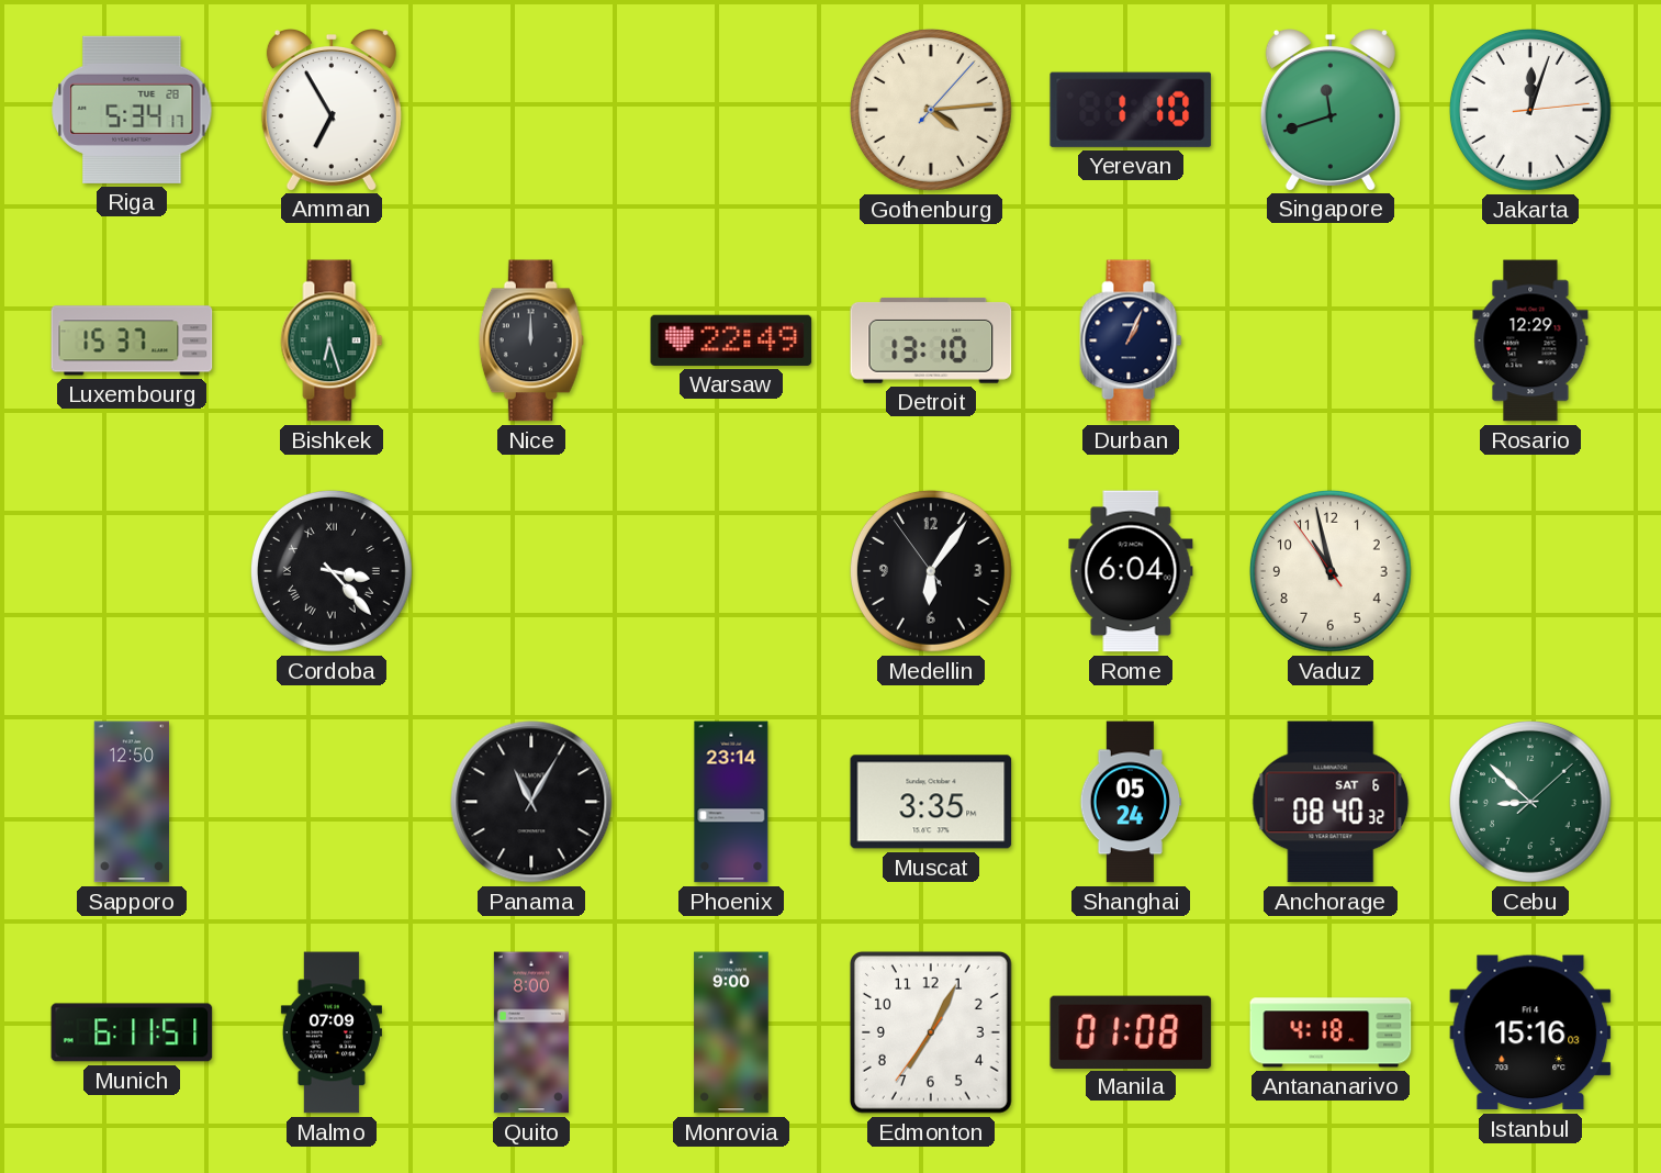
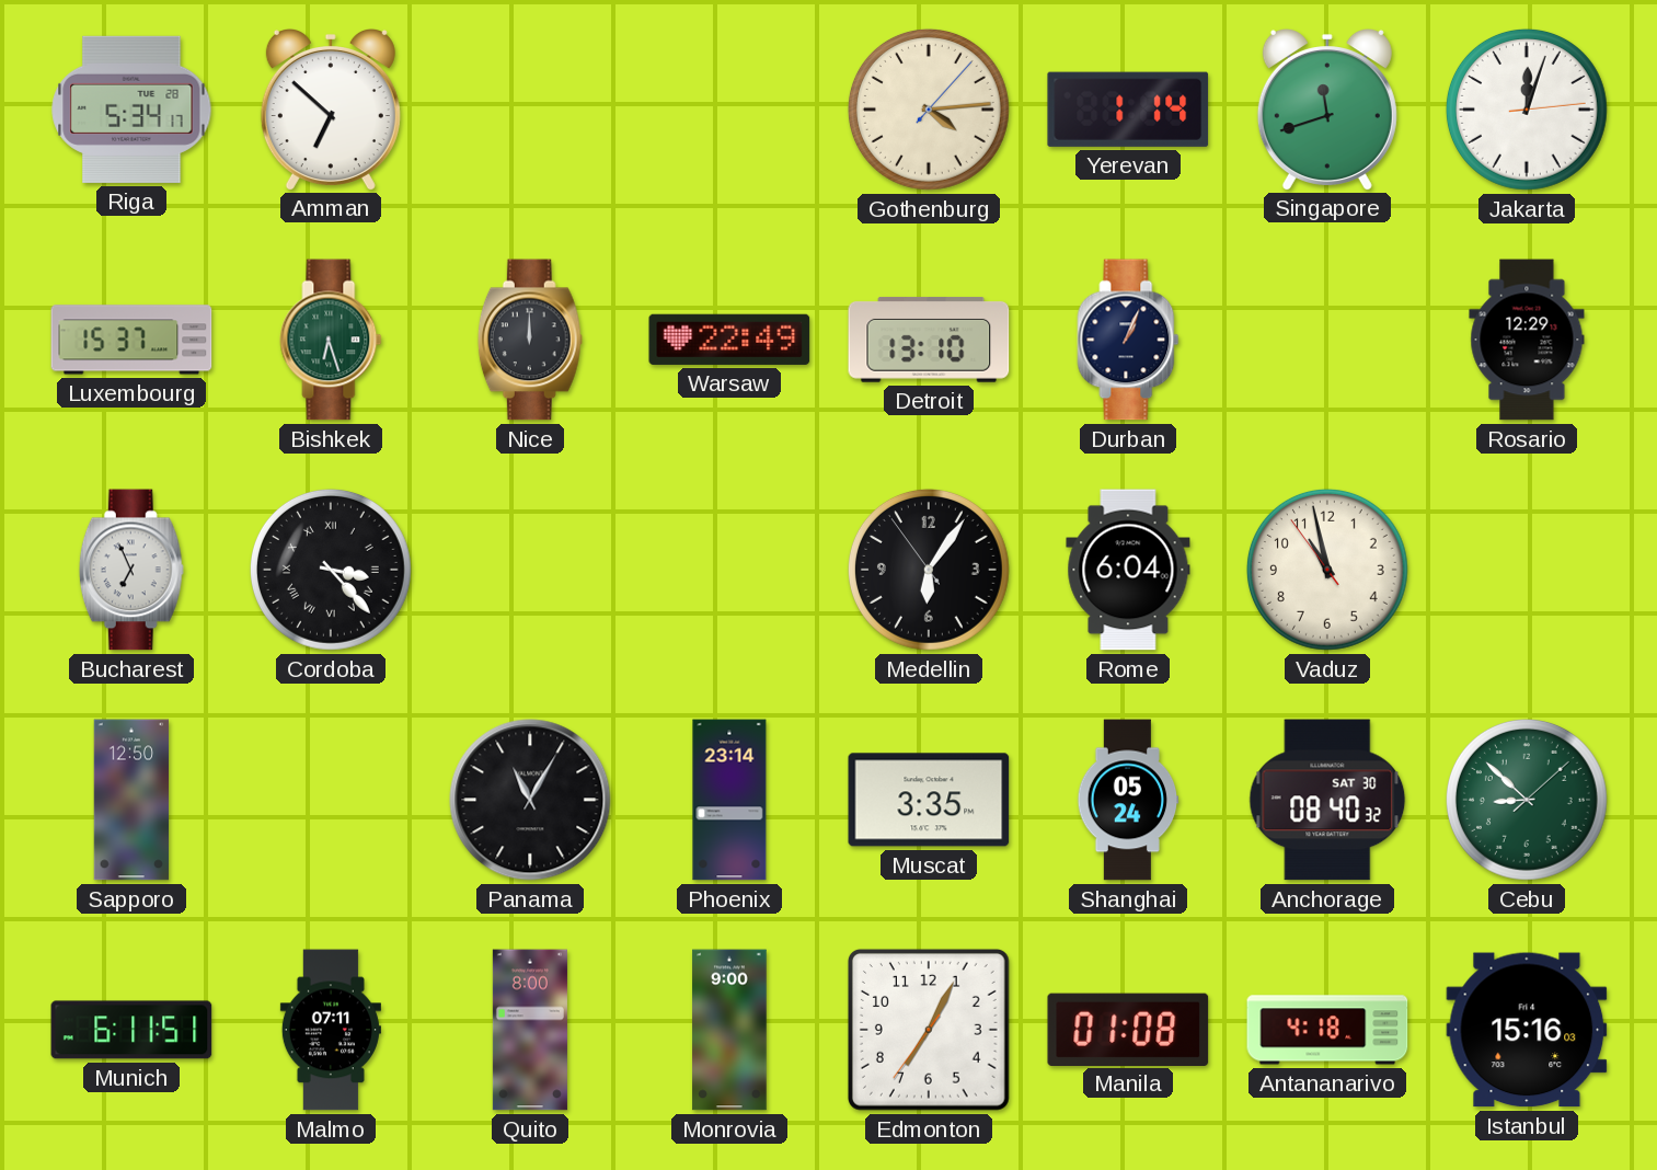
Amman: 6:55 -> 6:52 (331, 110)
Yerevan: 1:10 -> 1:14 (1128, 110)
Bucharest: none -> 6:56 (131, 570)
Anchorage date: SAT 6 -> SAT 30 (1327, 800)
Malmo: 07:09 -> 07:11 (331, 1030)
